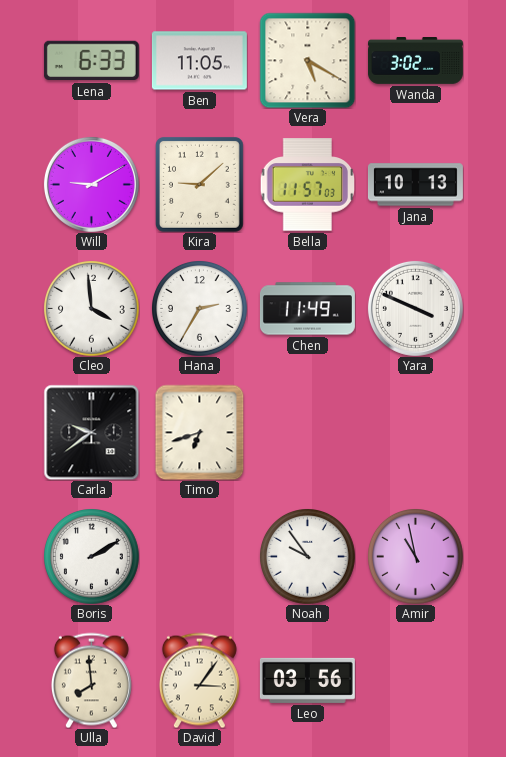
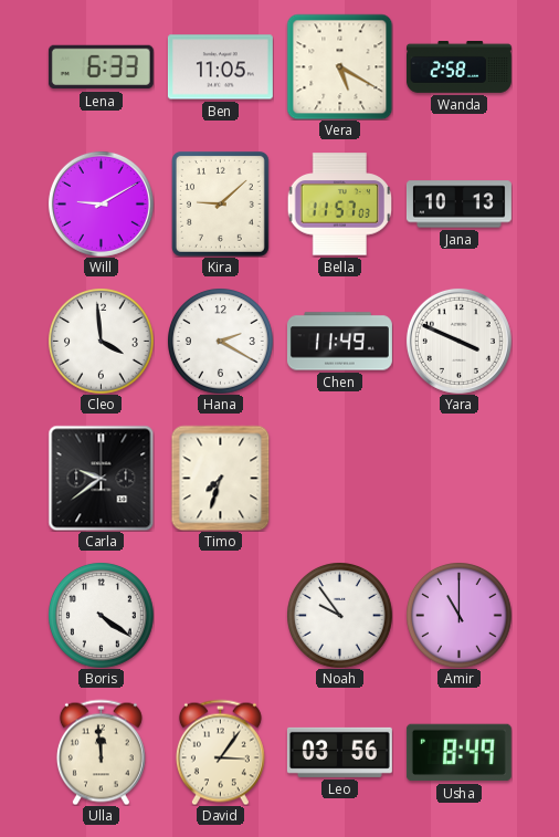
Wanda: 3:02 -> 2:58 (458, 67)
Hana: 2:35 -> 2:20 (221, 342)
Timo: 6:42 -> 7:33 (221, 478)
Boris: 2:10 -> 4:21 (102, 616)
Amir: 10:58 -> 11:00 (460, 616)
Ulla: 7:59 -> 11:59 (101, 752)
Usha: none -> 8:49 (458, 753)
